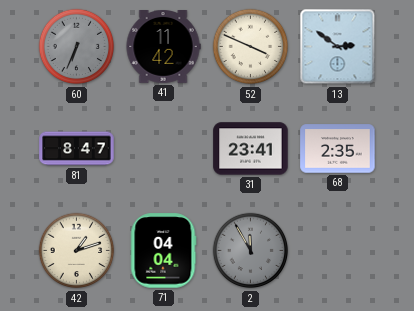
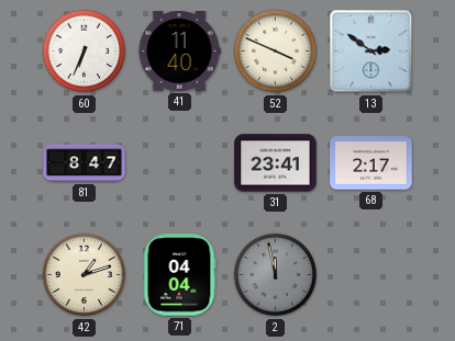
60 dial: grey -> white (85, 52)
41: 11:42 -> 11:40 (179, 52)
68: 2:35 -> 2:17 (371, 163)
2: 11:55 -> 11:58 (276, 275)
